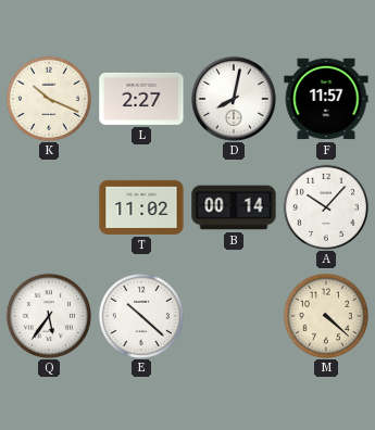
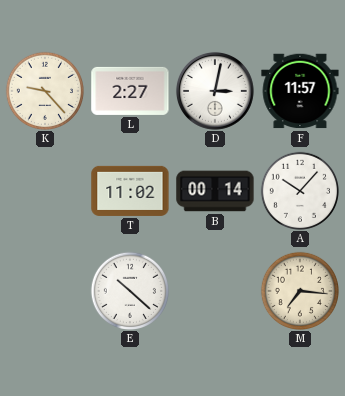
K: 10:19 -> 9:23 (44, 90)
D: 8:02 -> 3:02 (215, 91)
Q: 5:36 -> none (48, 315)
M: 4:22 -> 7:16 (299, 290)
